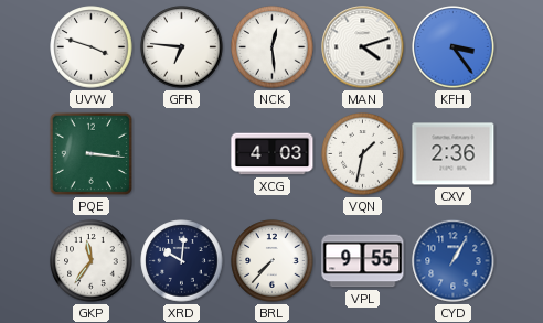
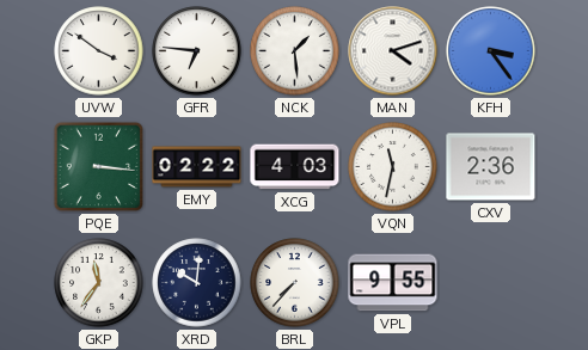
UVW: 3:48 -> 3:51 (99, 51)
NCK: 12:29 -> 1:29 (295, 51)
EMY: none -> 02:22 (197, 167)
VQN: 1:32 -> 11:32 (393, 167)
CYD: 1:05 -> none (454, 261)
